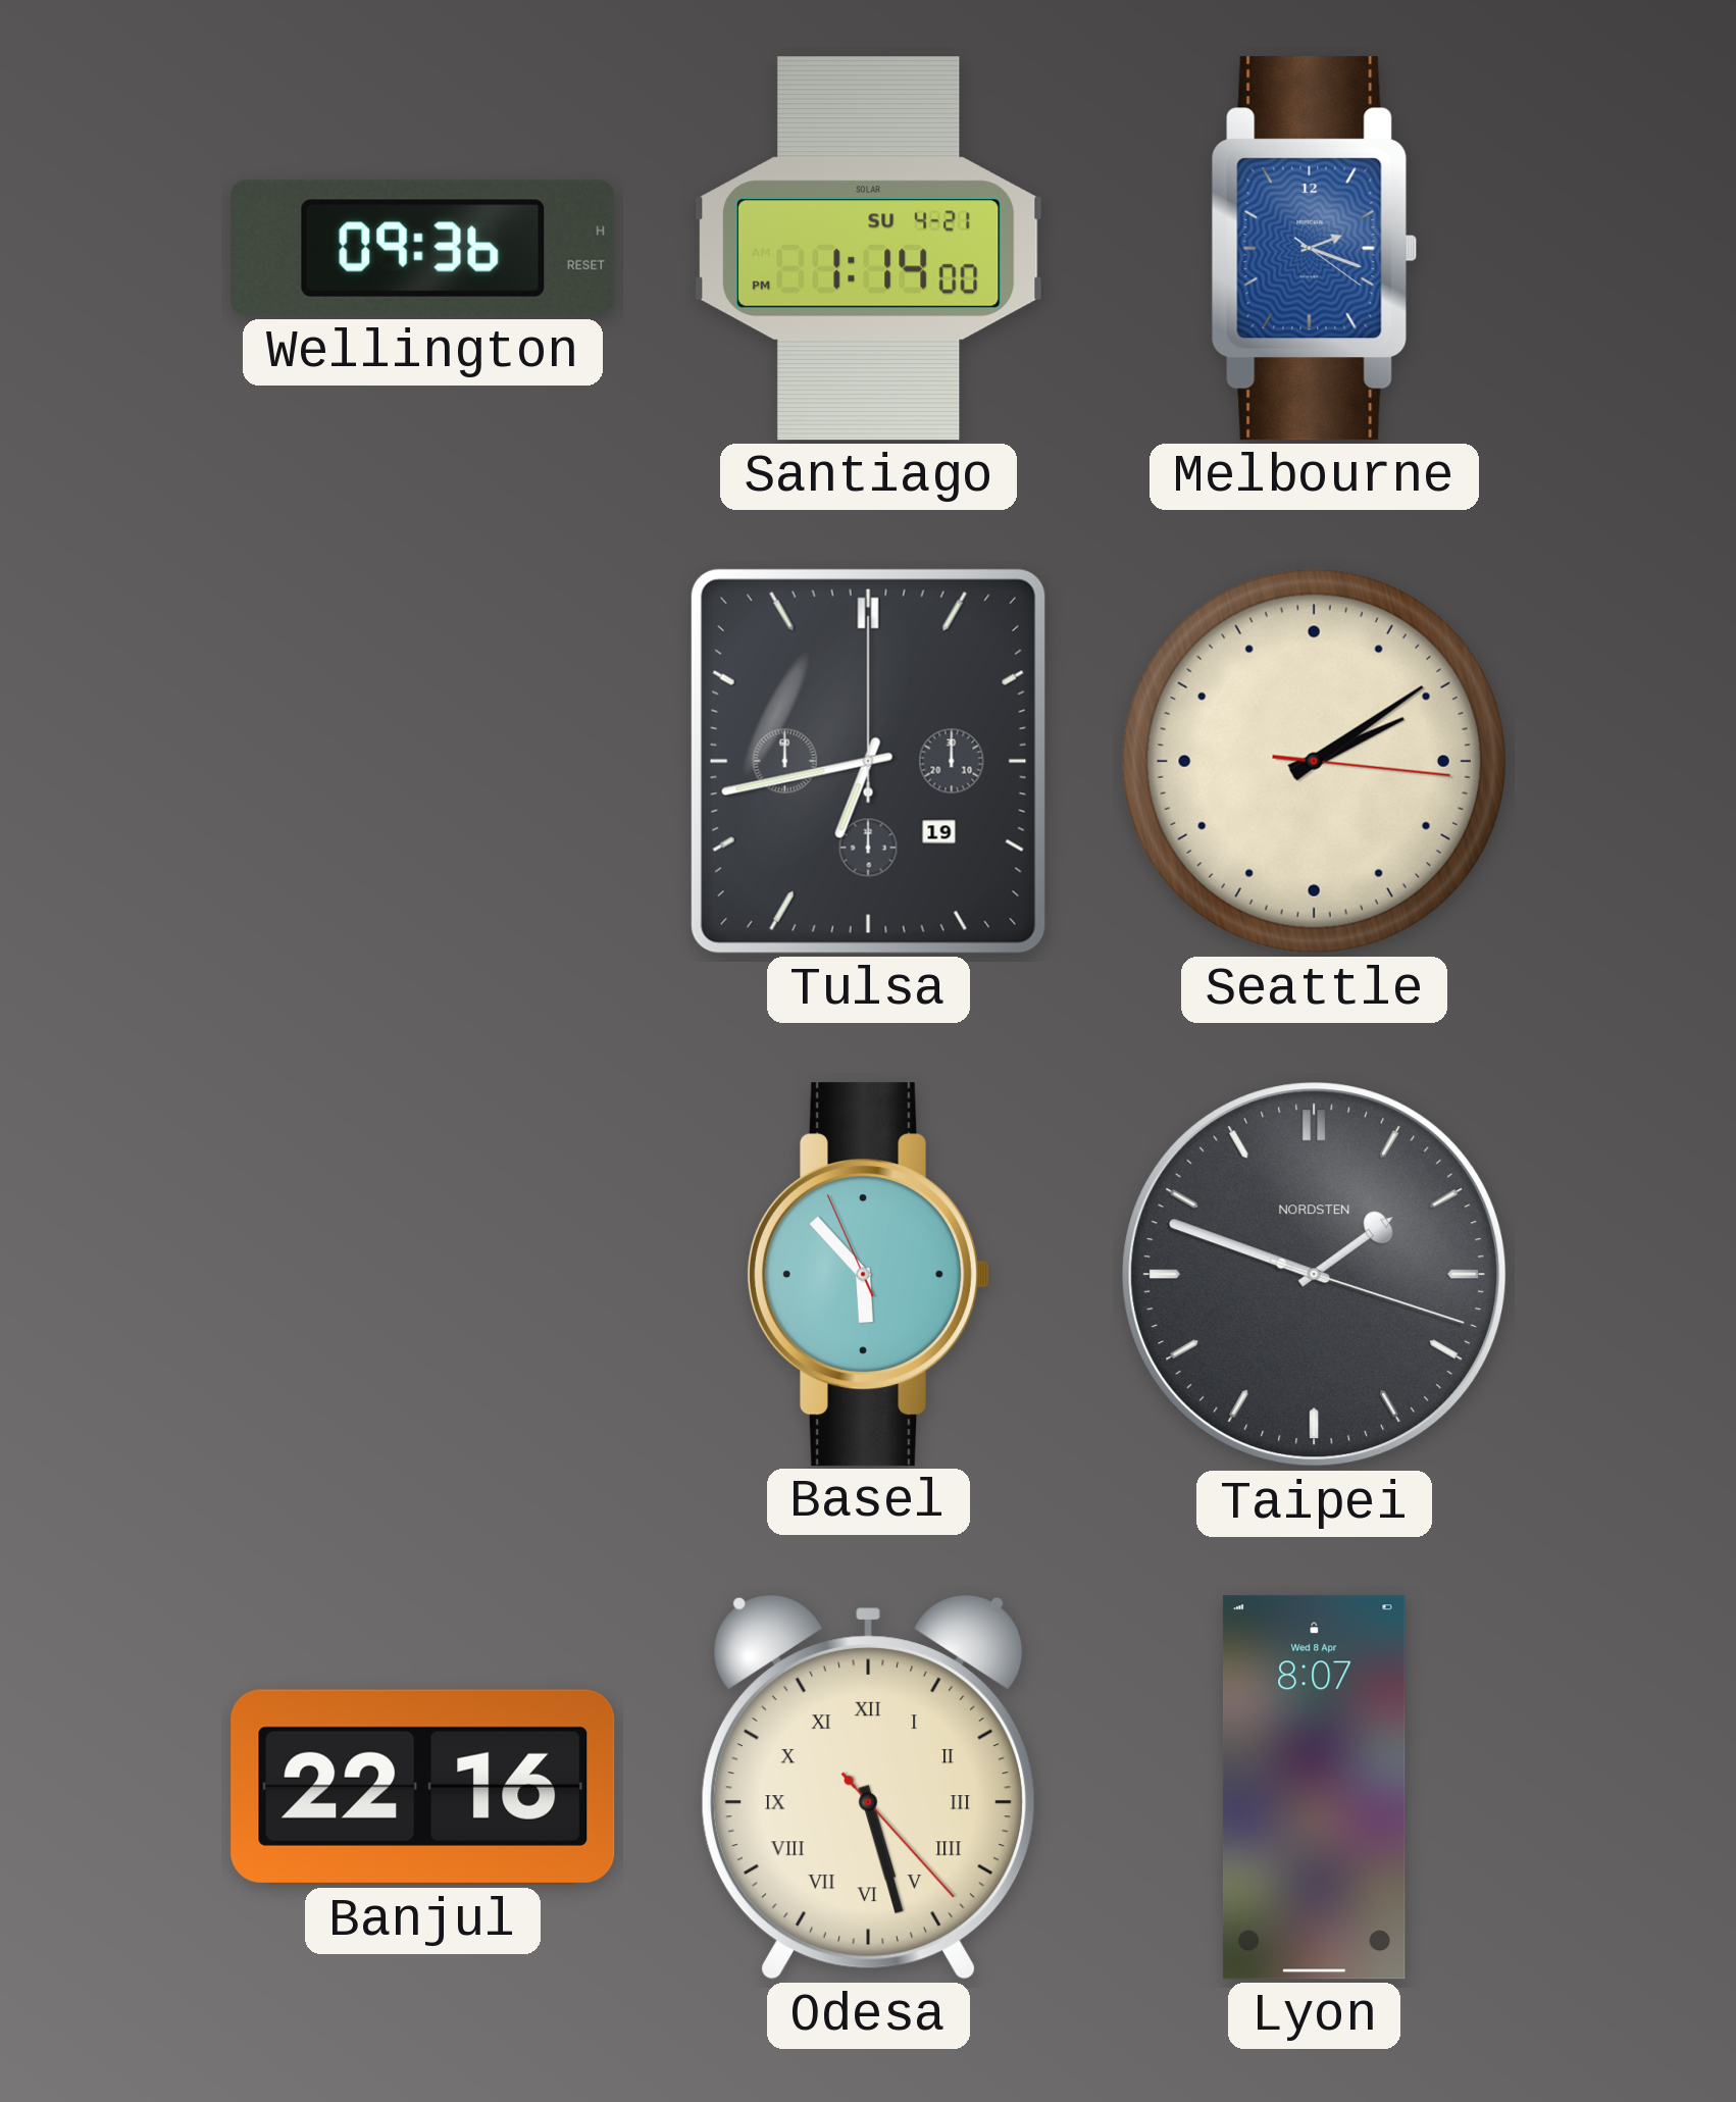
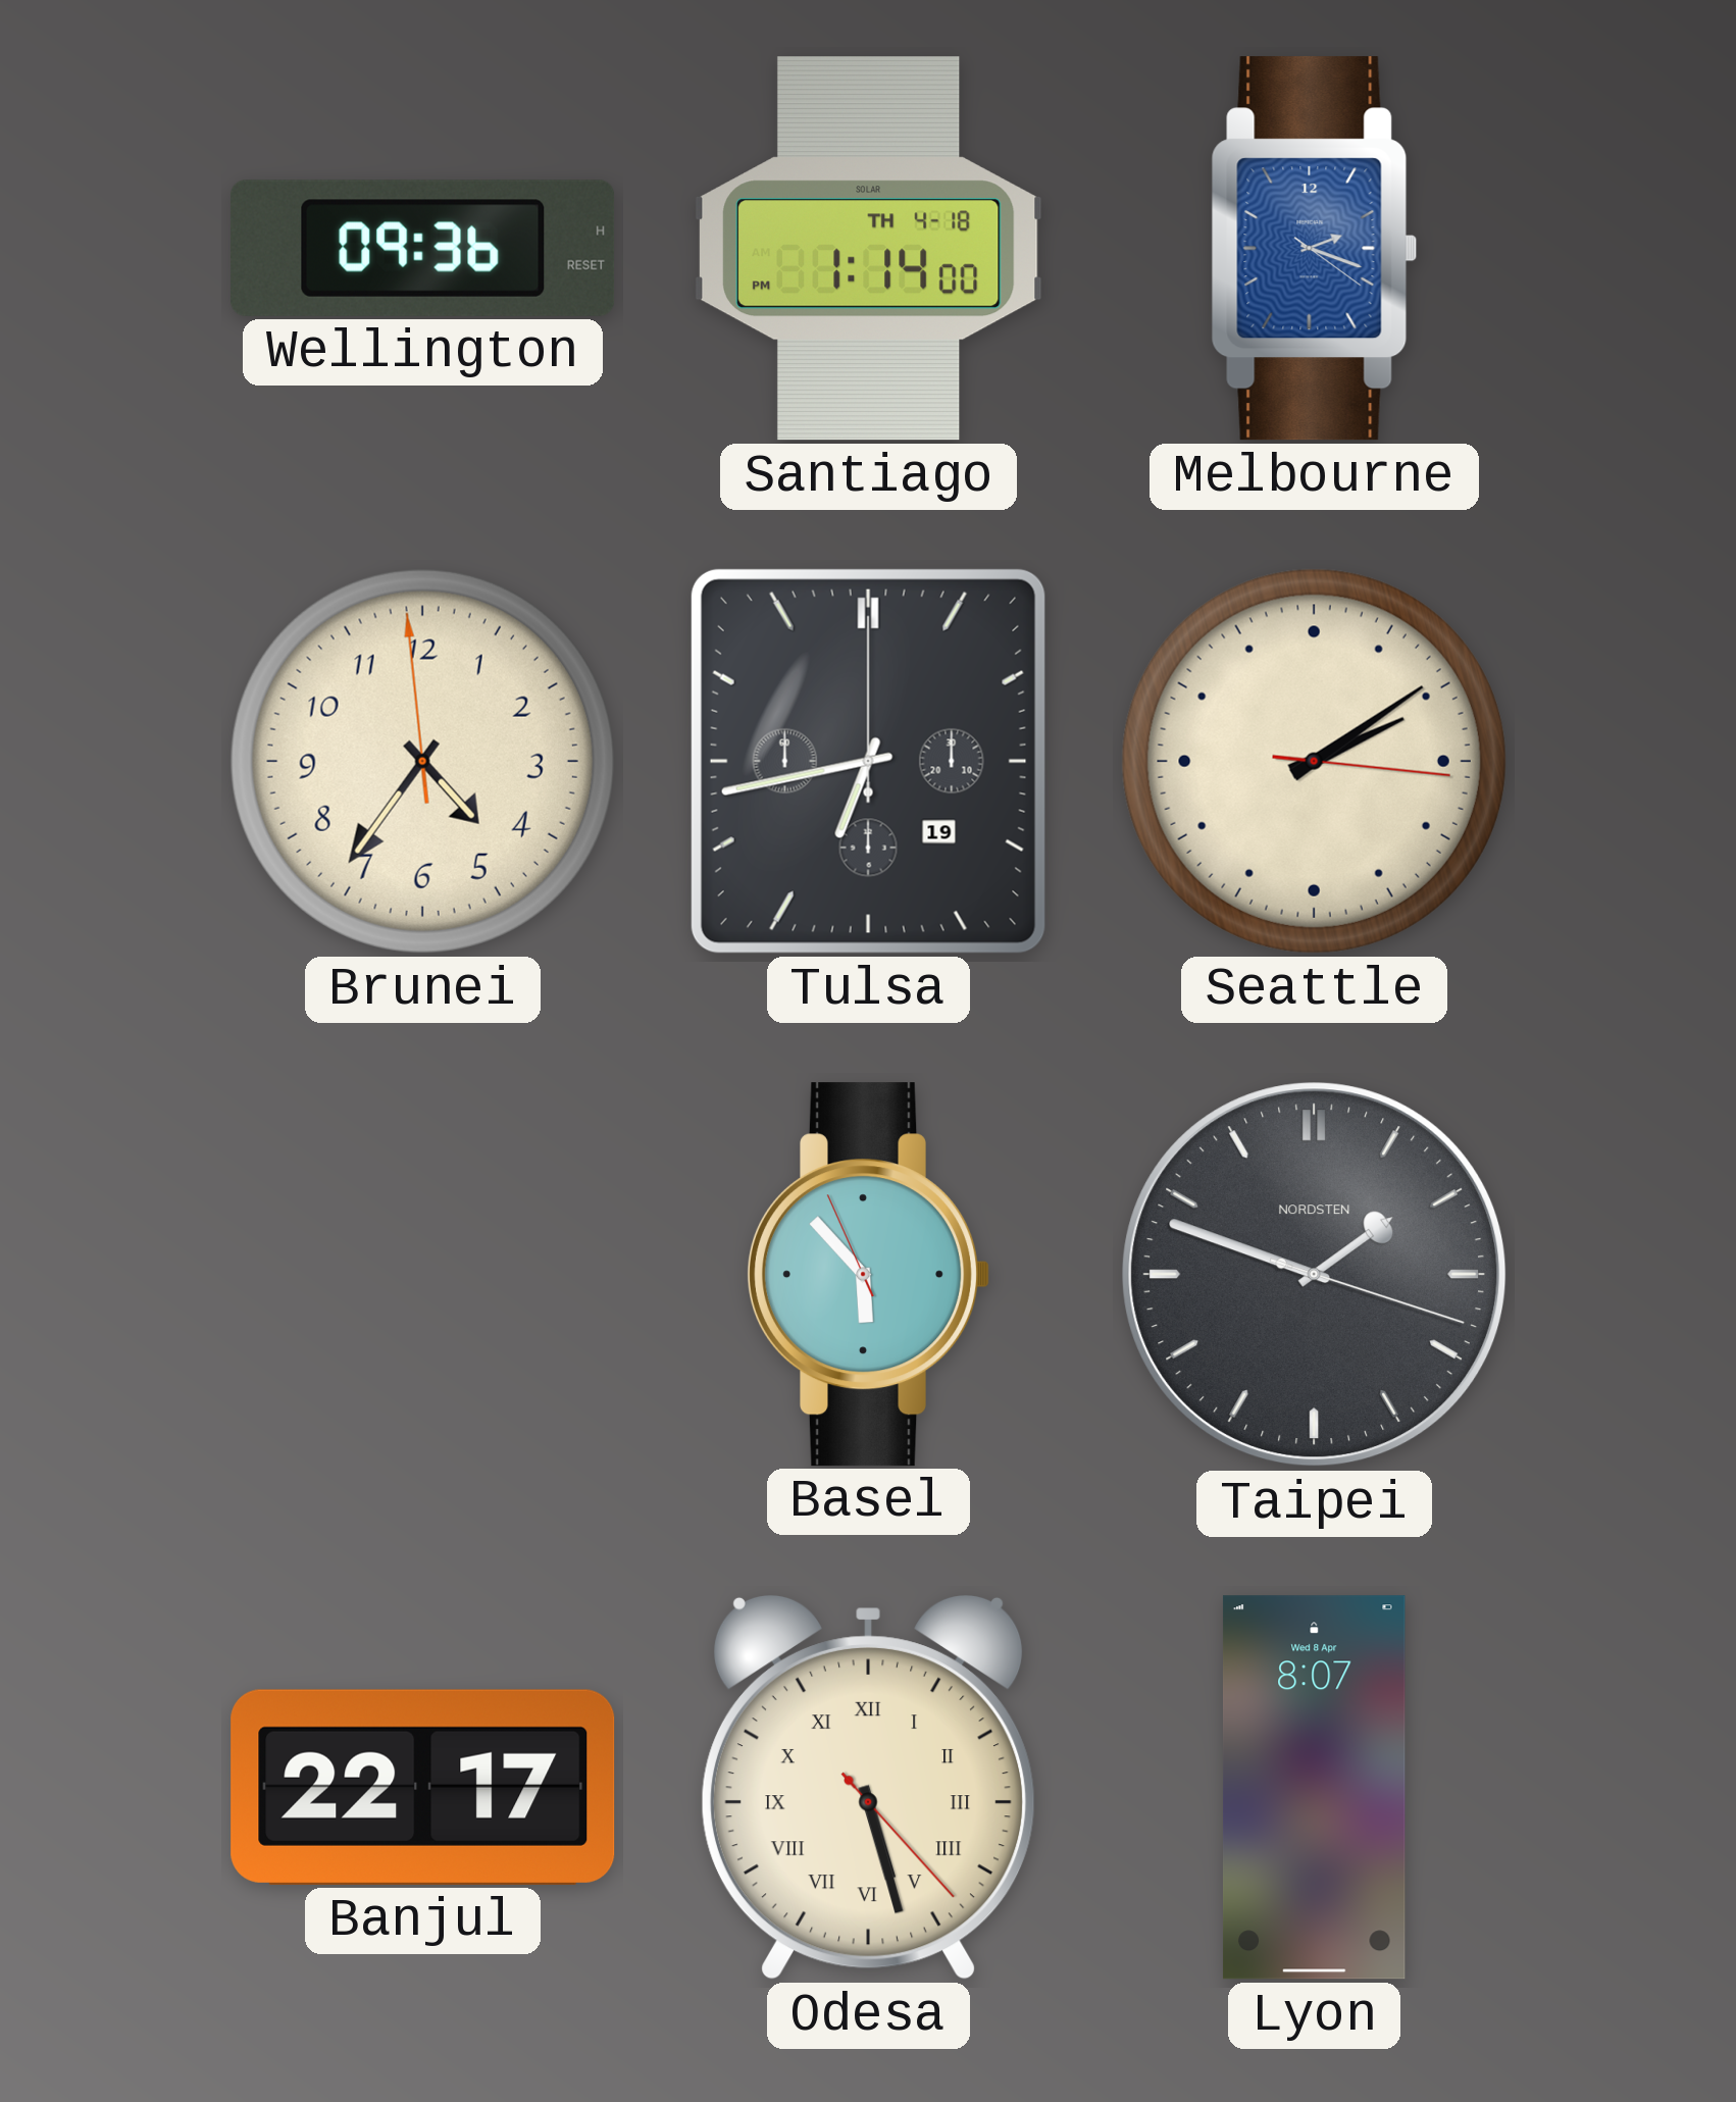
Santiago date: SU 4-21 -> TH 4-18 (868, 249)
Brunei: none -> 4:35 (422, 761)
Banjul: 22:16 -> 22:17 (423, 1787)
